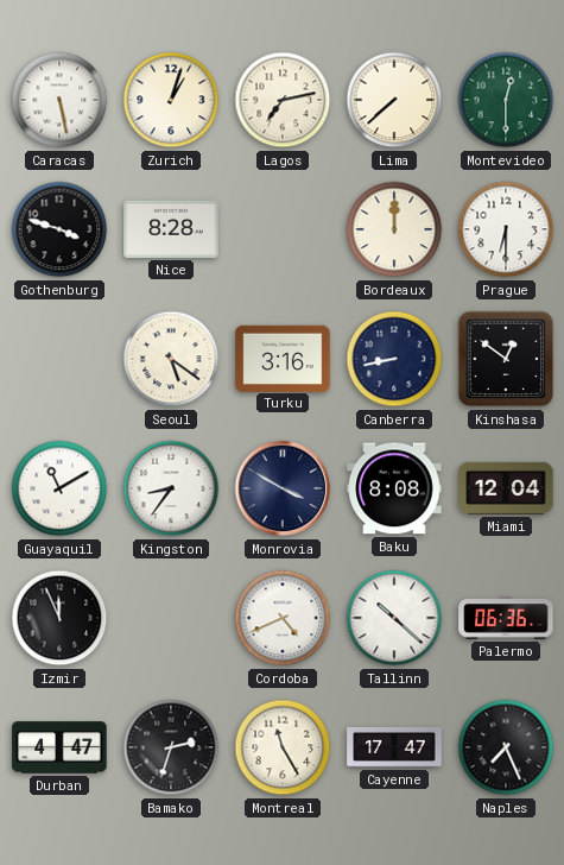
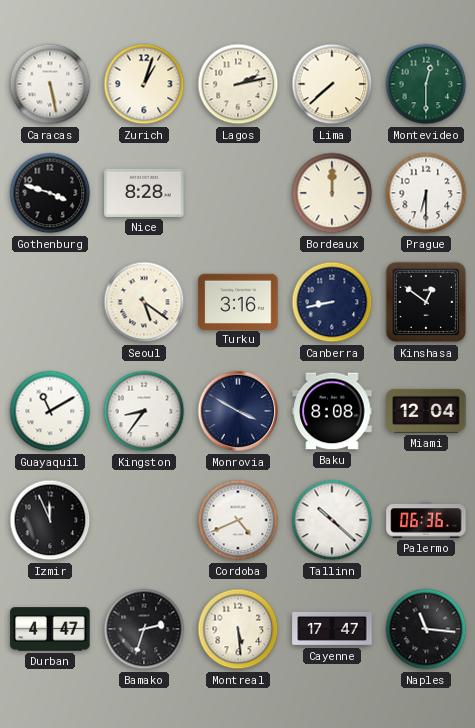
Lagos: 7:13 -> 2:13 (238, 84)
Montreal: 11:25 -> 5:29 (238, 629)
Naples: 7:26 -> 11:16 (426, 629)
